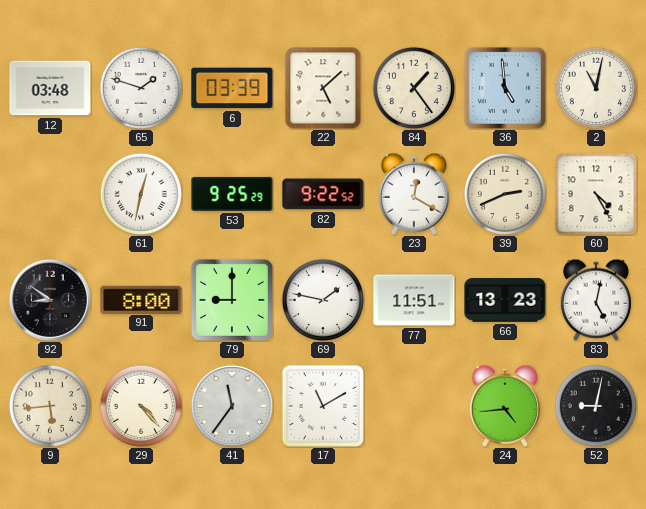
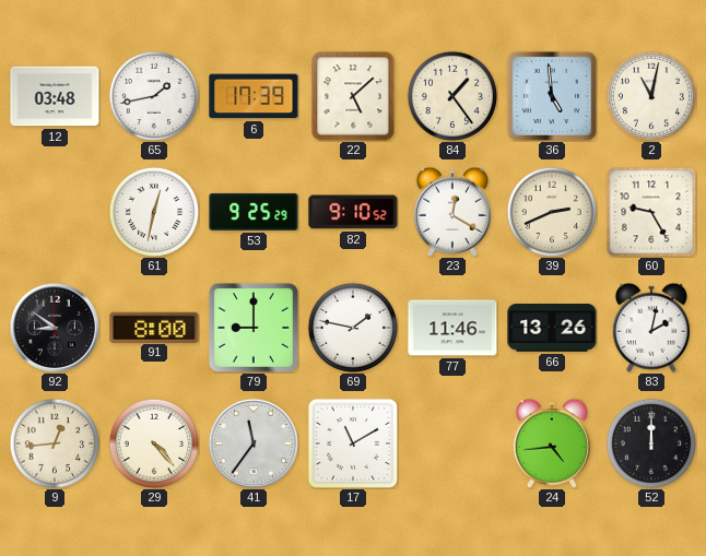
65: 1:48 -> 1:43 (153, 95)
6: 03:39 -> 17:39 (254, 96)
82: 9:22 -> 9:10 (353, 212)
60: 4:25 -> 9:25 (651, 212)
77: 11:51 -> 11:46 (452, 328)
66: 13:23 -> 13:26 (552, 328)
83: 5:02 -> 2:02 (651, 328)
9: 5:44 -> 12:44 (54, 442)
52: 9:02 -> 12:00 (650, 442)
